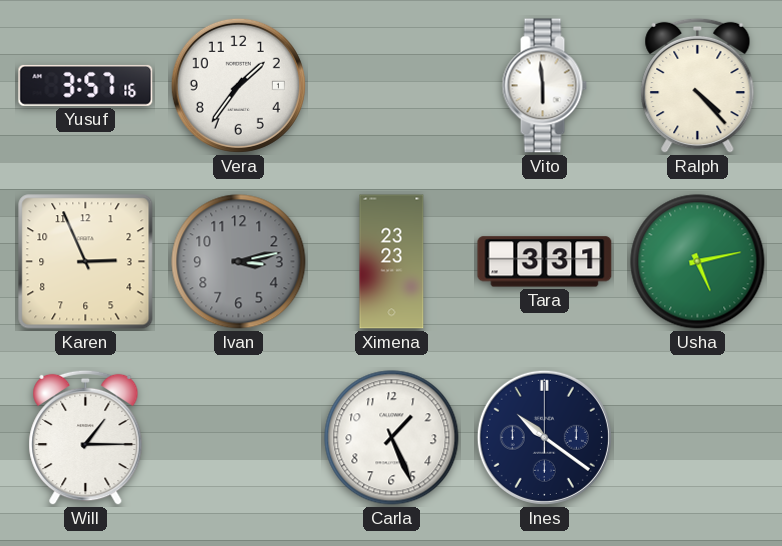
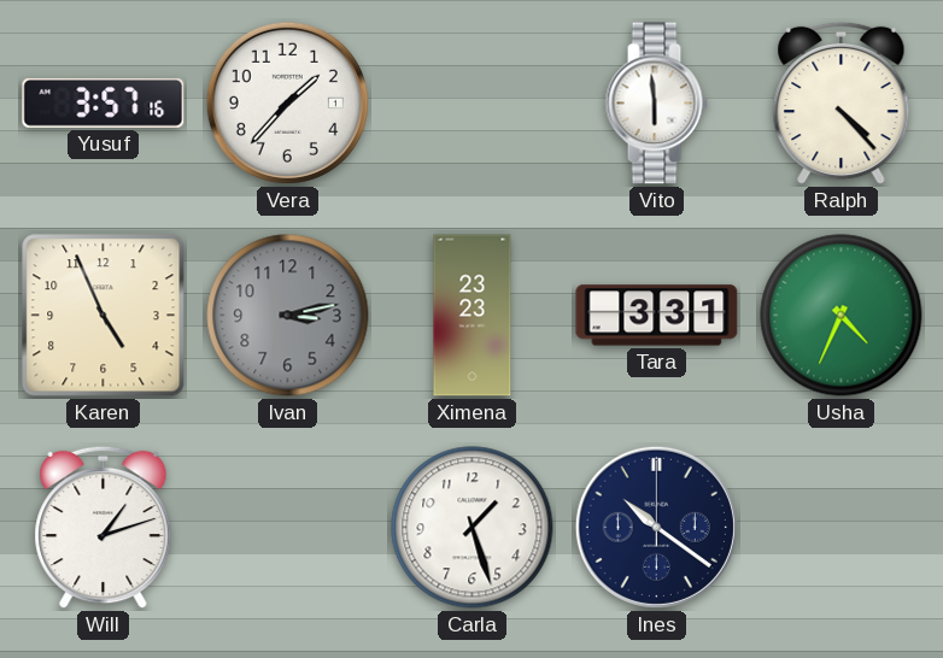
Vera: 1:36 -> 1:37 (287, 102)
Karen: 2:56 -> 4:56 (104, 316)
Usha: 5:13 -> 4:34 (842, 316)
Will: 1:15 -> 1:12 (104, 528)
Carla: 1:26 -> 1:27 (473, 528)
